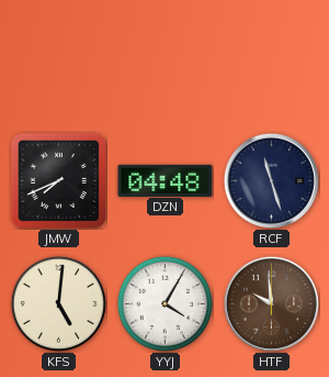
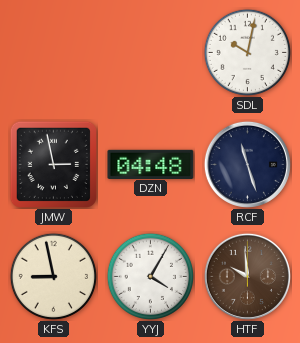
SDL: none -> 10:02 (247, 52)
JMW: 7:41 -> 2:58 (53, 164)
KFS: 5:01 -> 8:58 (53, 276)
